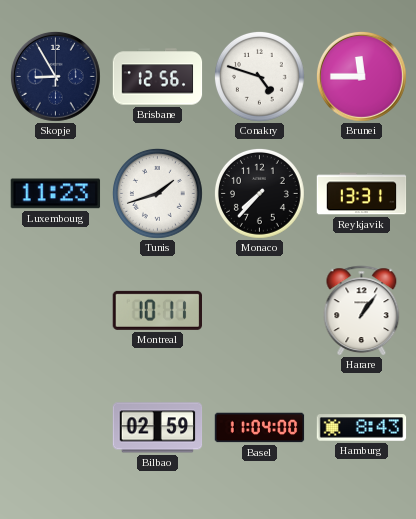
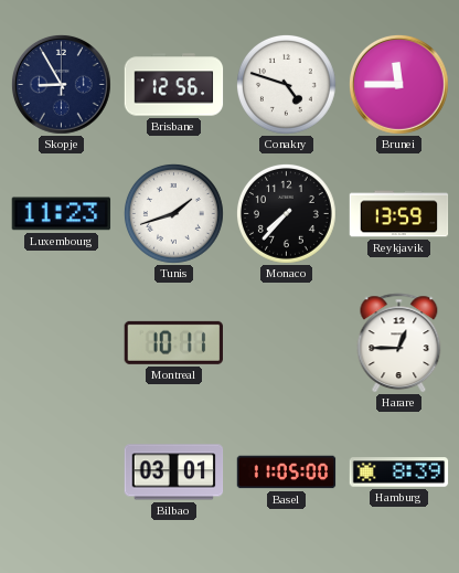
Reykjavik: 13:31 -> 13:59 (399, 214)
Harare: 1:06 -> 12:45 (399, 343)
Bilbao: 02:59 -> 03:01 (174, 473)
Basel: 11:04 -> 11:05 (287, 473)
Hamburg: 8:43 -> 8:39 (399, 473)
